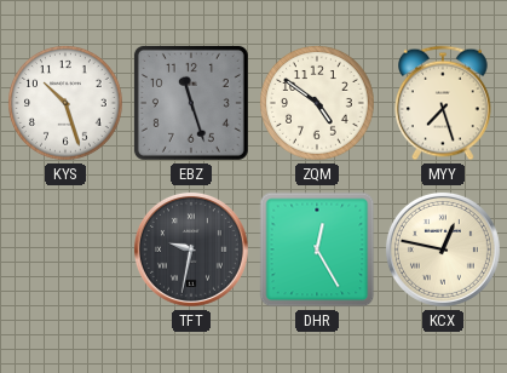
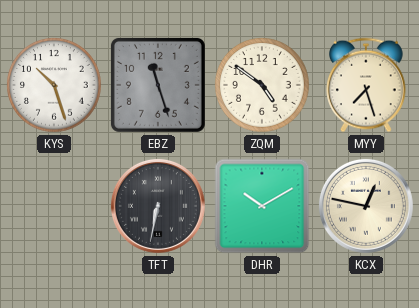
TFT: 9:32 -> 6:32 (158, 206)
DHR: 12:25 -> 10:10 (262, 206)
